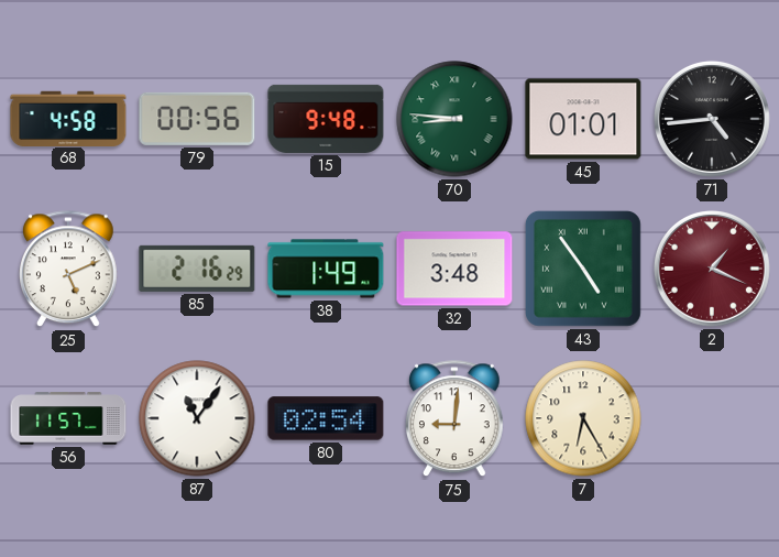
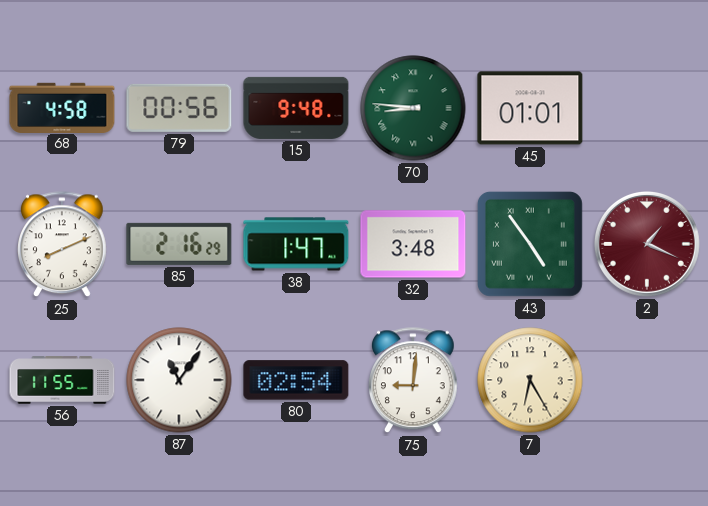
71: 4:44 -> none (712, 119)
25: 5:11 -> 8:11 (63, 245)
38: 1:49 -> 1:47 (296, 244)
56: 11:57 -> 11:55 (62, 380)
